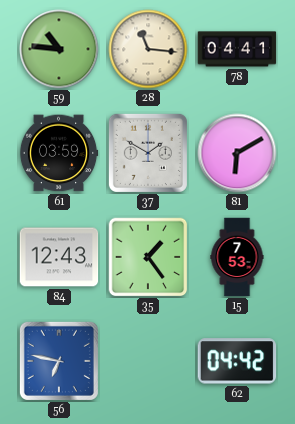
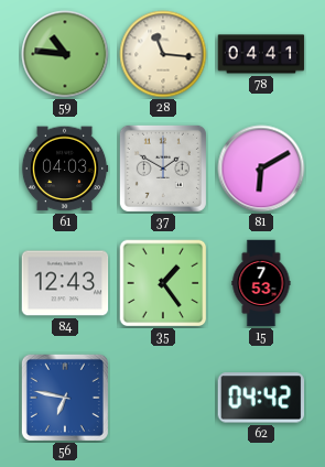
61: 03:59 -> 04:03 (65, 169)
